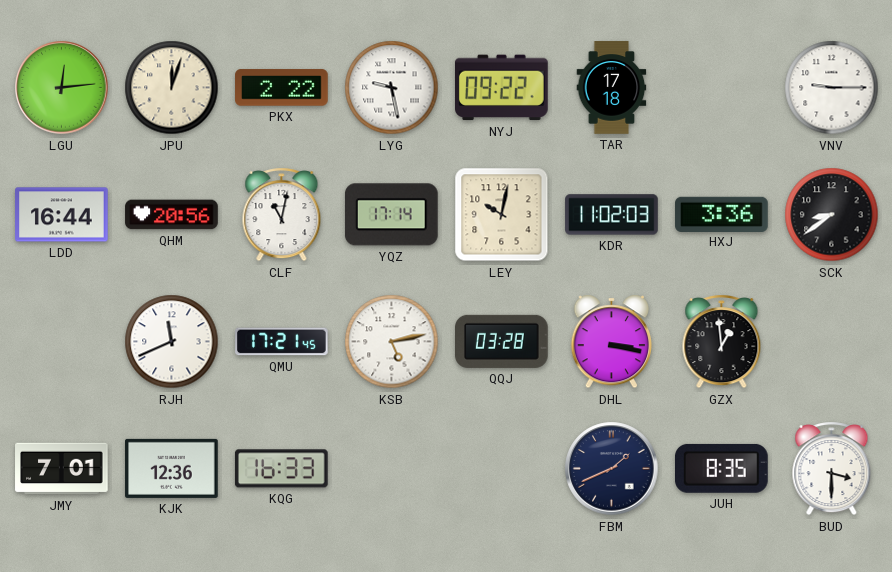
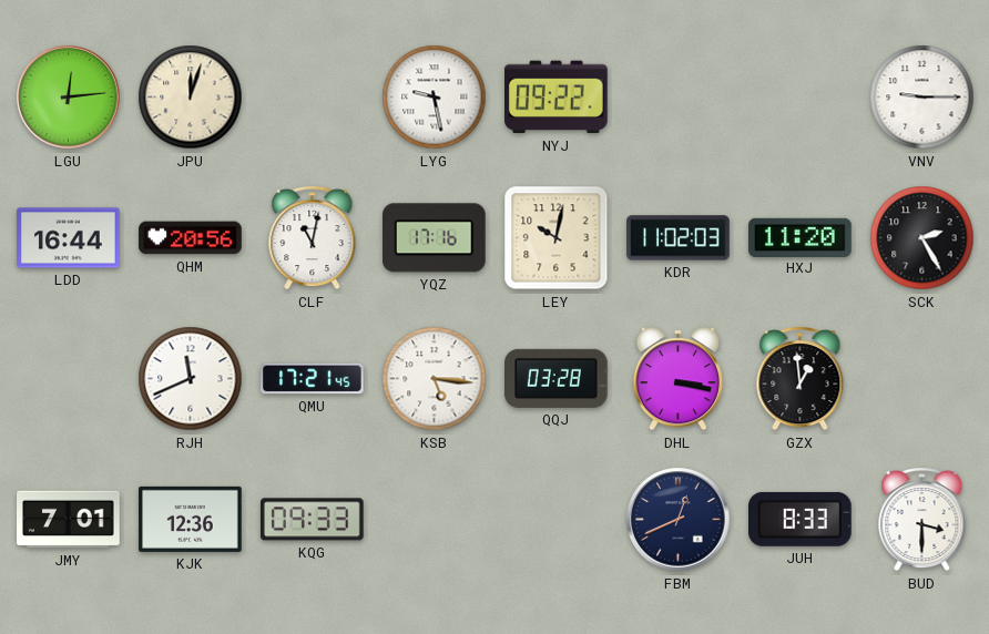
PKX: 2:22 -> none (282, 88)
TAR: 17:18 -> none (612, 88)
YQZ: 17:14 -> 17:16 (434, 238)
HXJ: 3:36 -> 11:20 (801, 237)
SCK: 8:39 -> 2:25 (922, 238)
KSB: 5:13 -> 5:16 (435, 379)
KQG: 16:33 -> 09:33 (312, 520)
FBM: 1:41 -> 12:41 (679, 520)
JUH: 8:35 -> 8:33 (801, 519)
